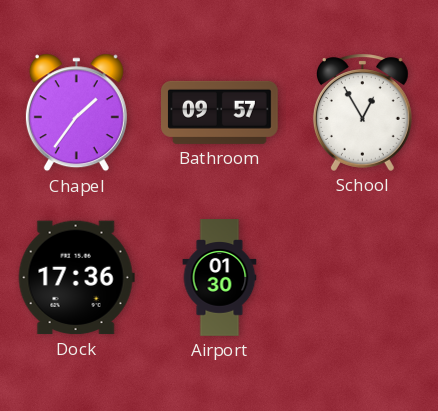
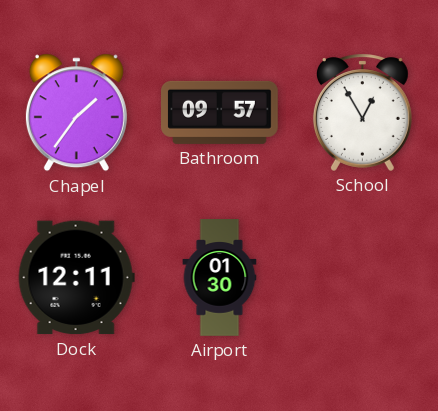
Dock: 17:36 -> 12:11 (76, 278)
